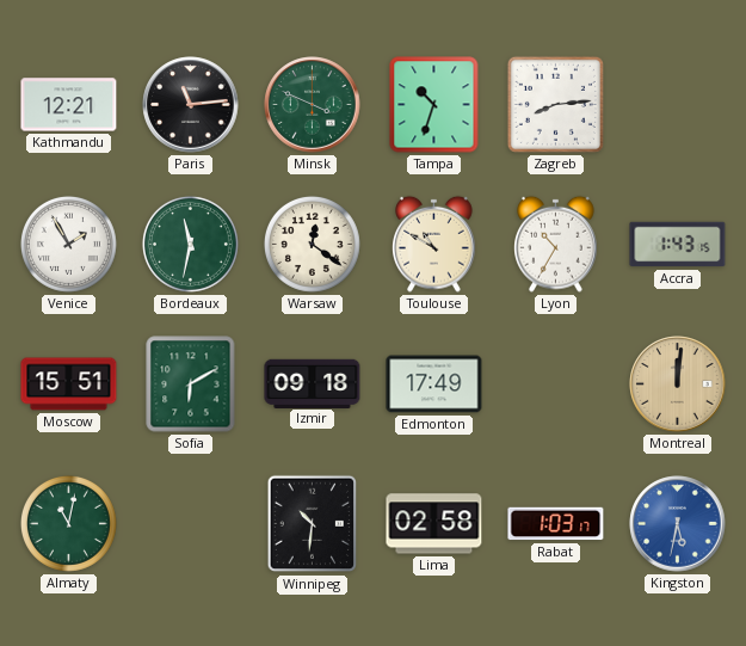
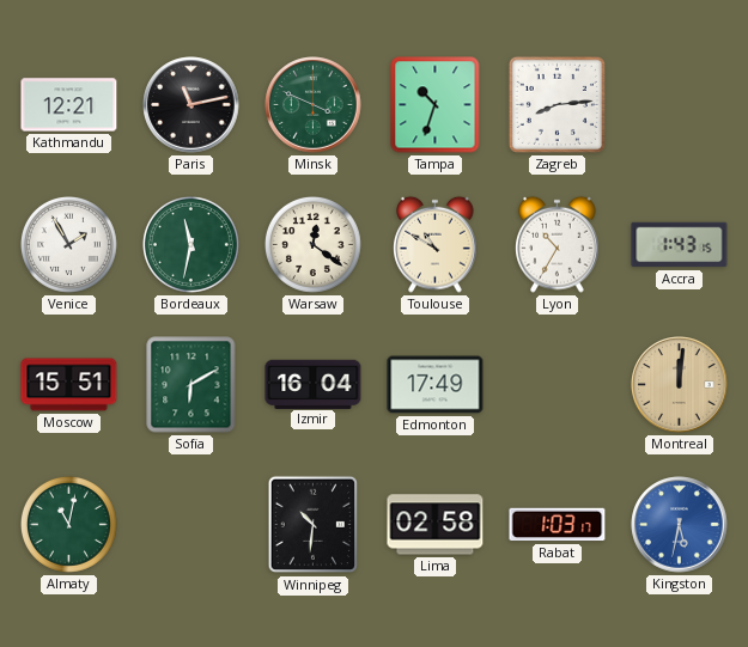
Paris: 11:14 -> 11:13 (191, 105)
Izmir: 09:18 -> 16:04 (314, 384)
